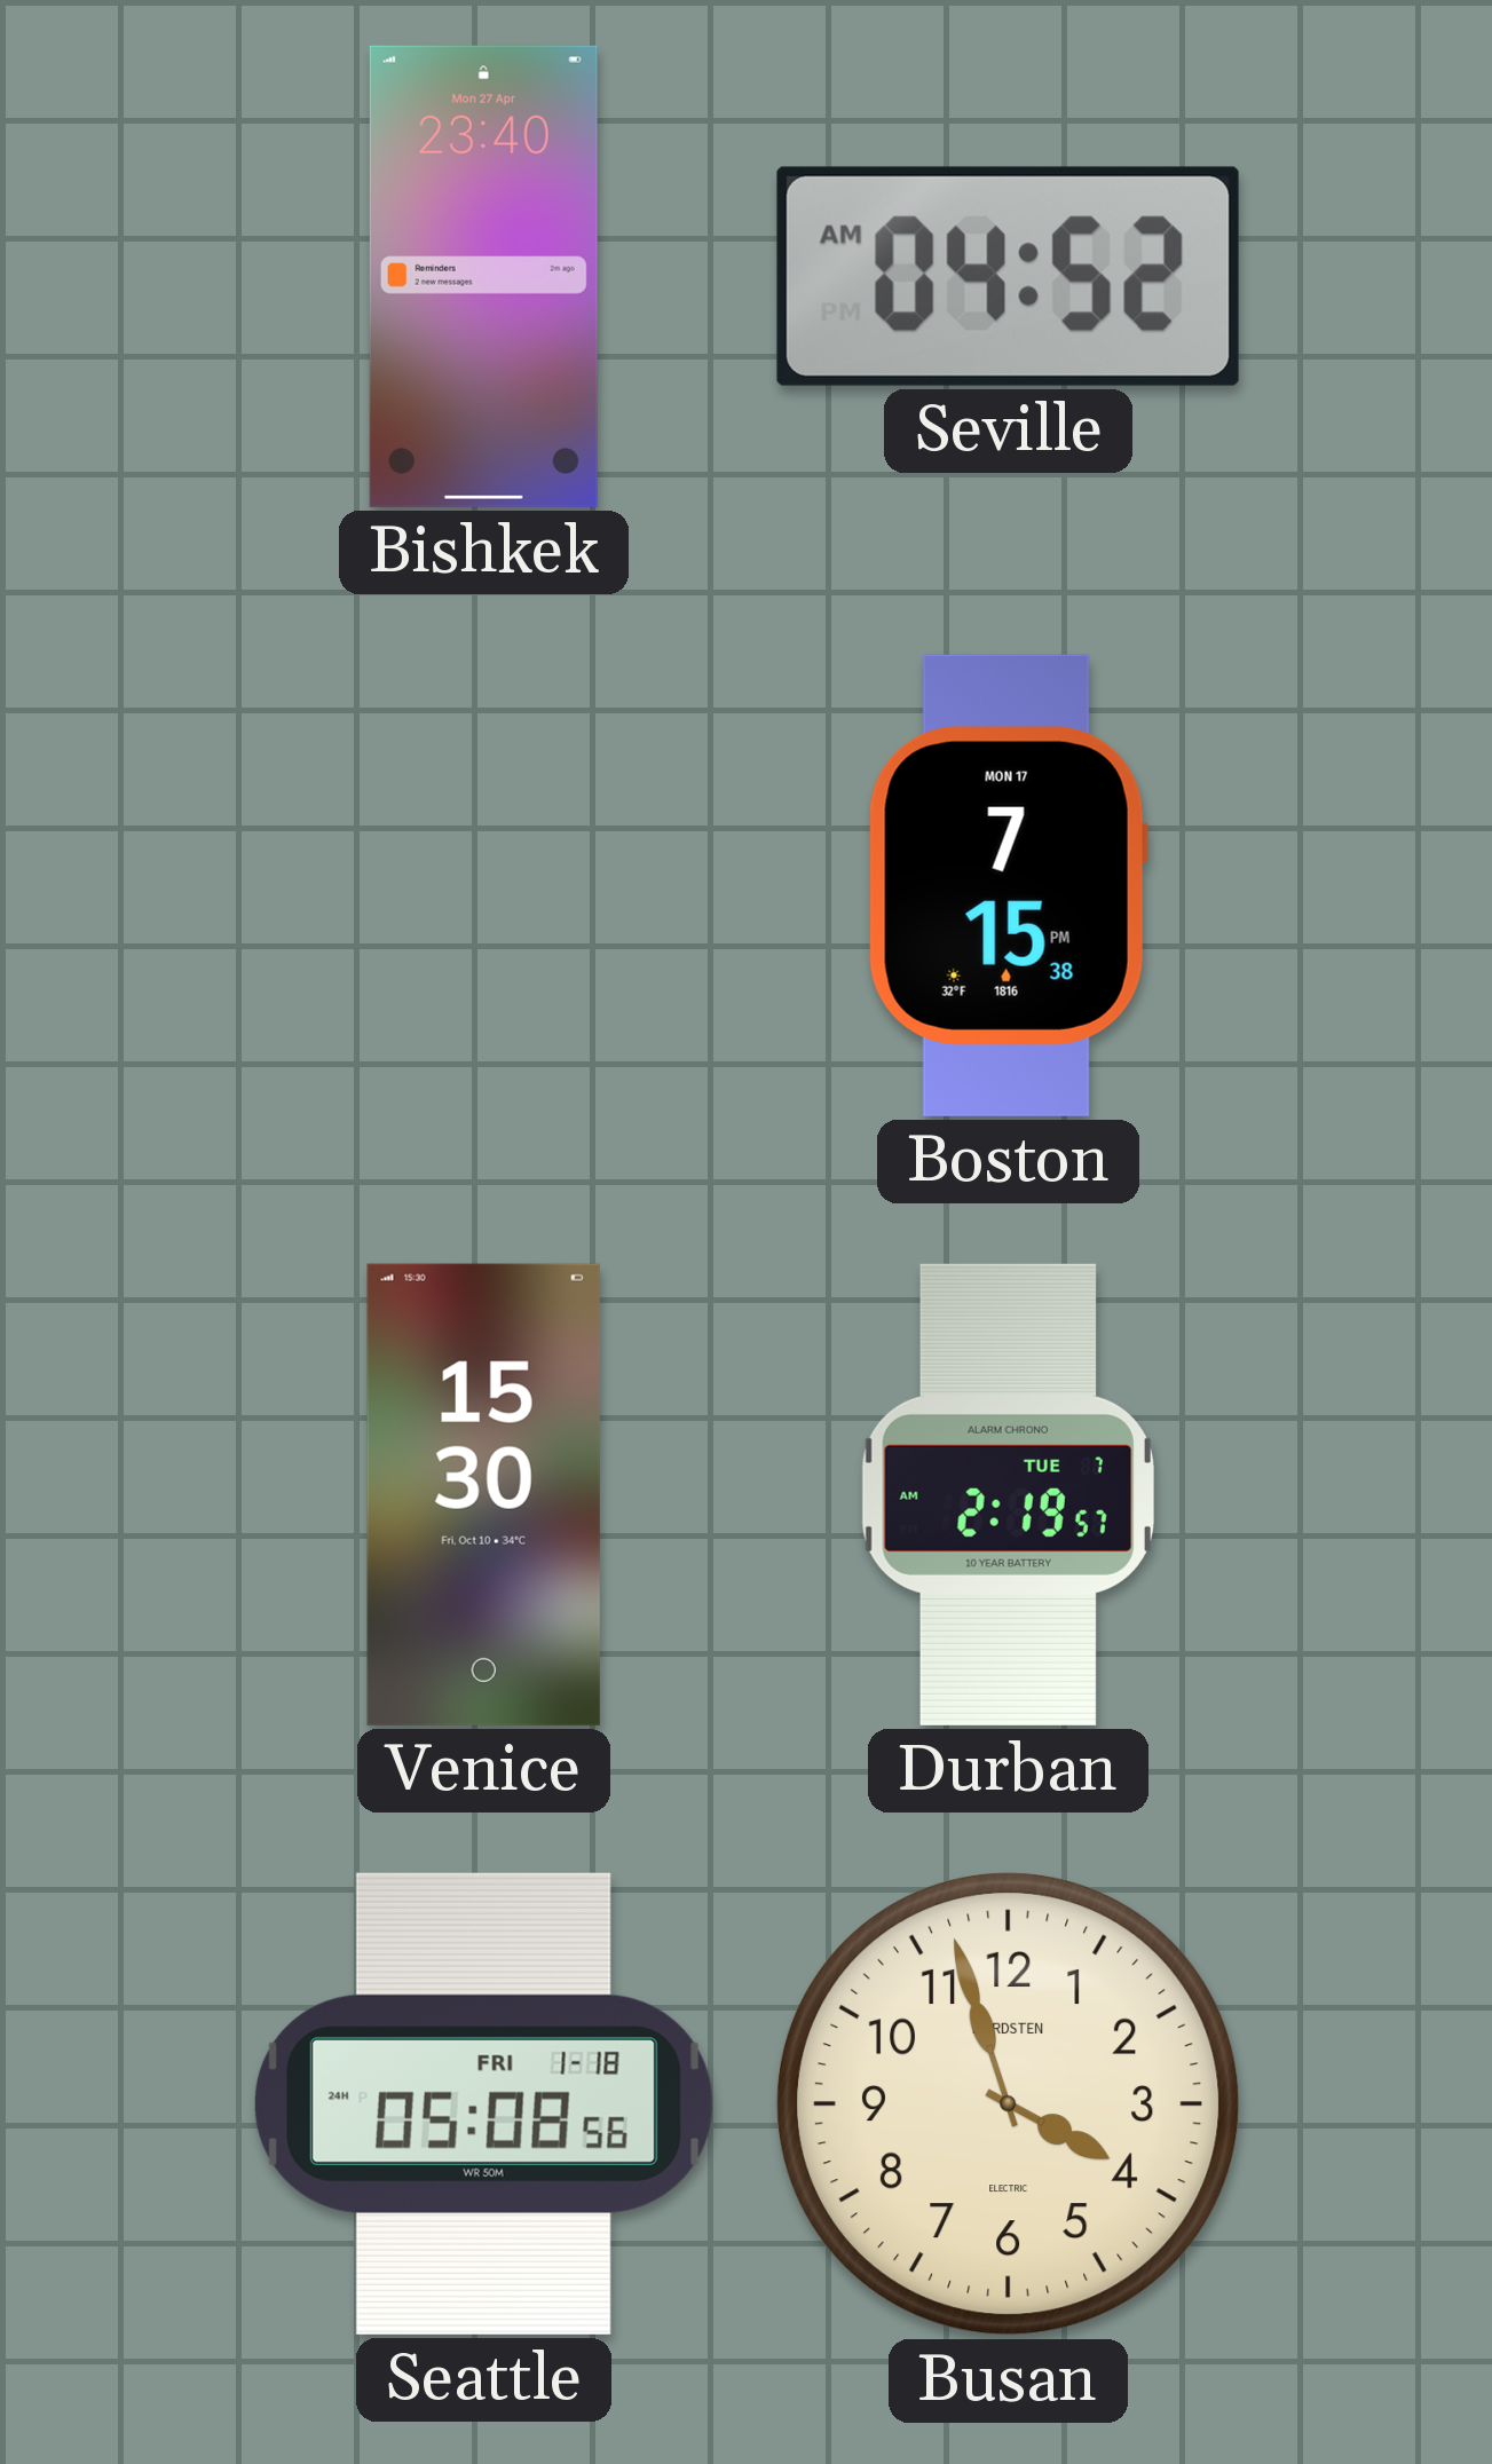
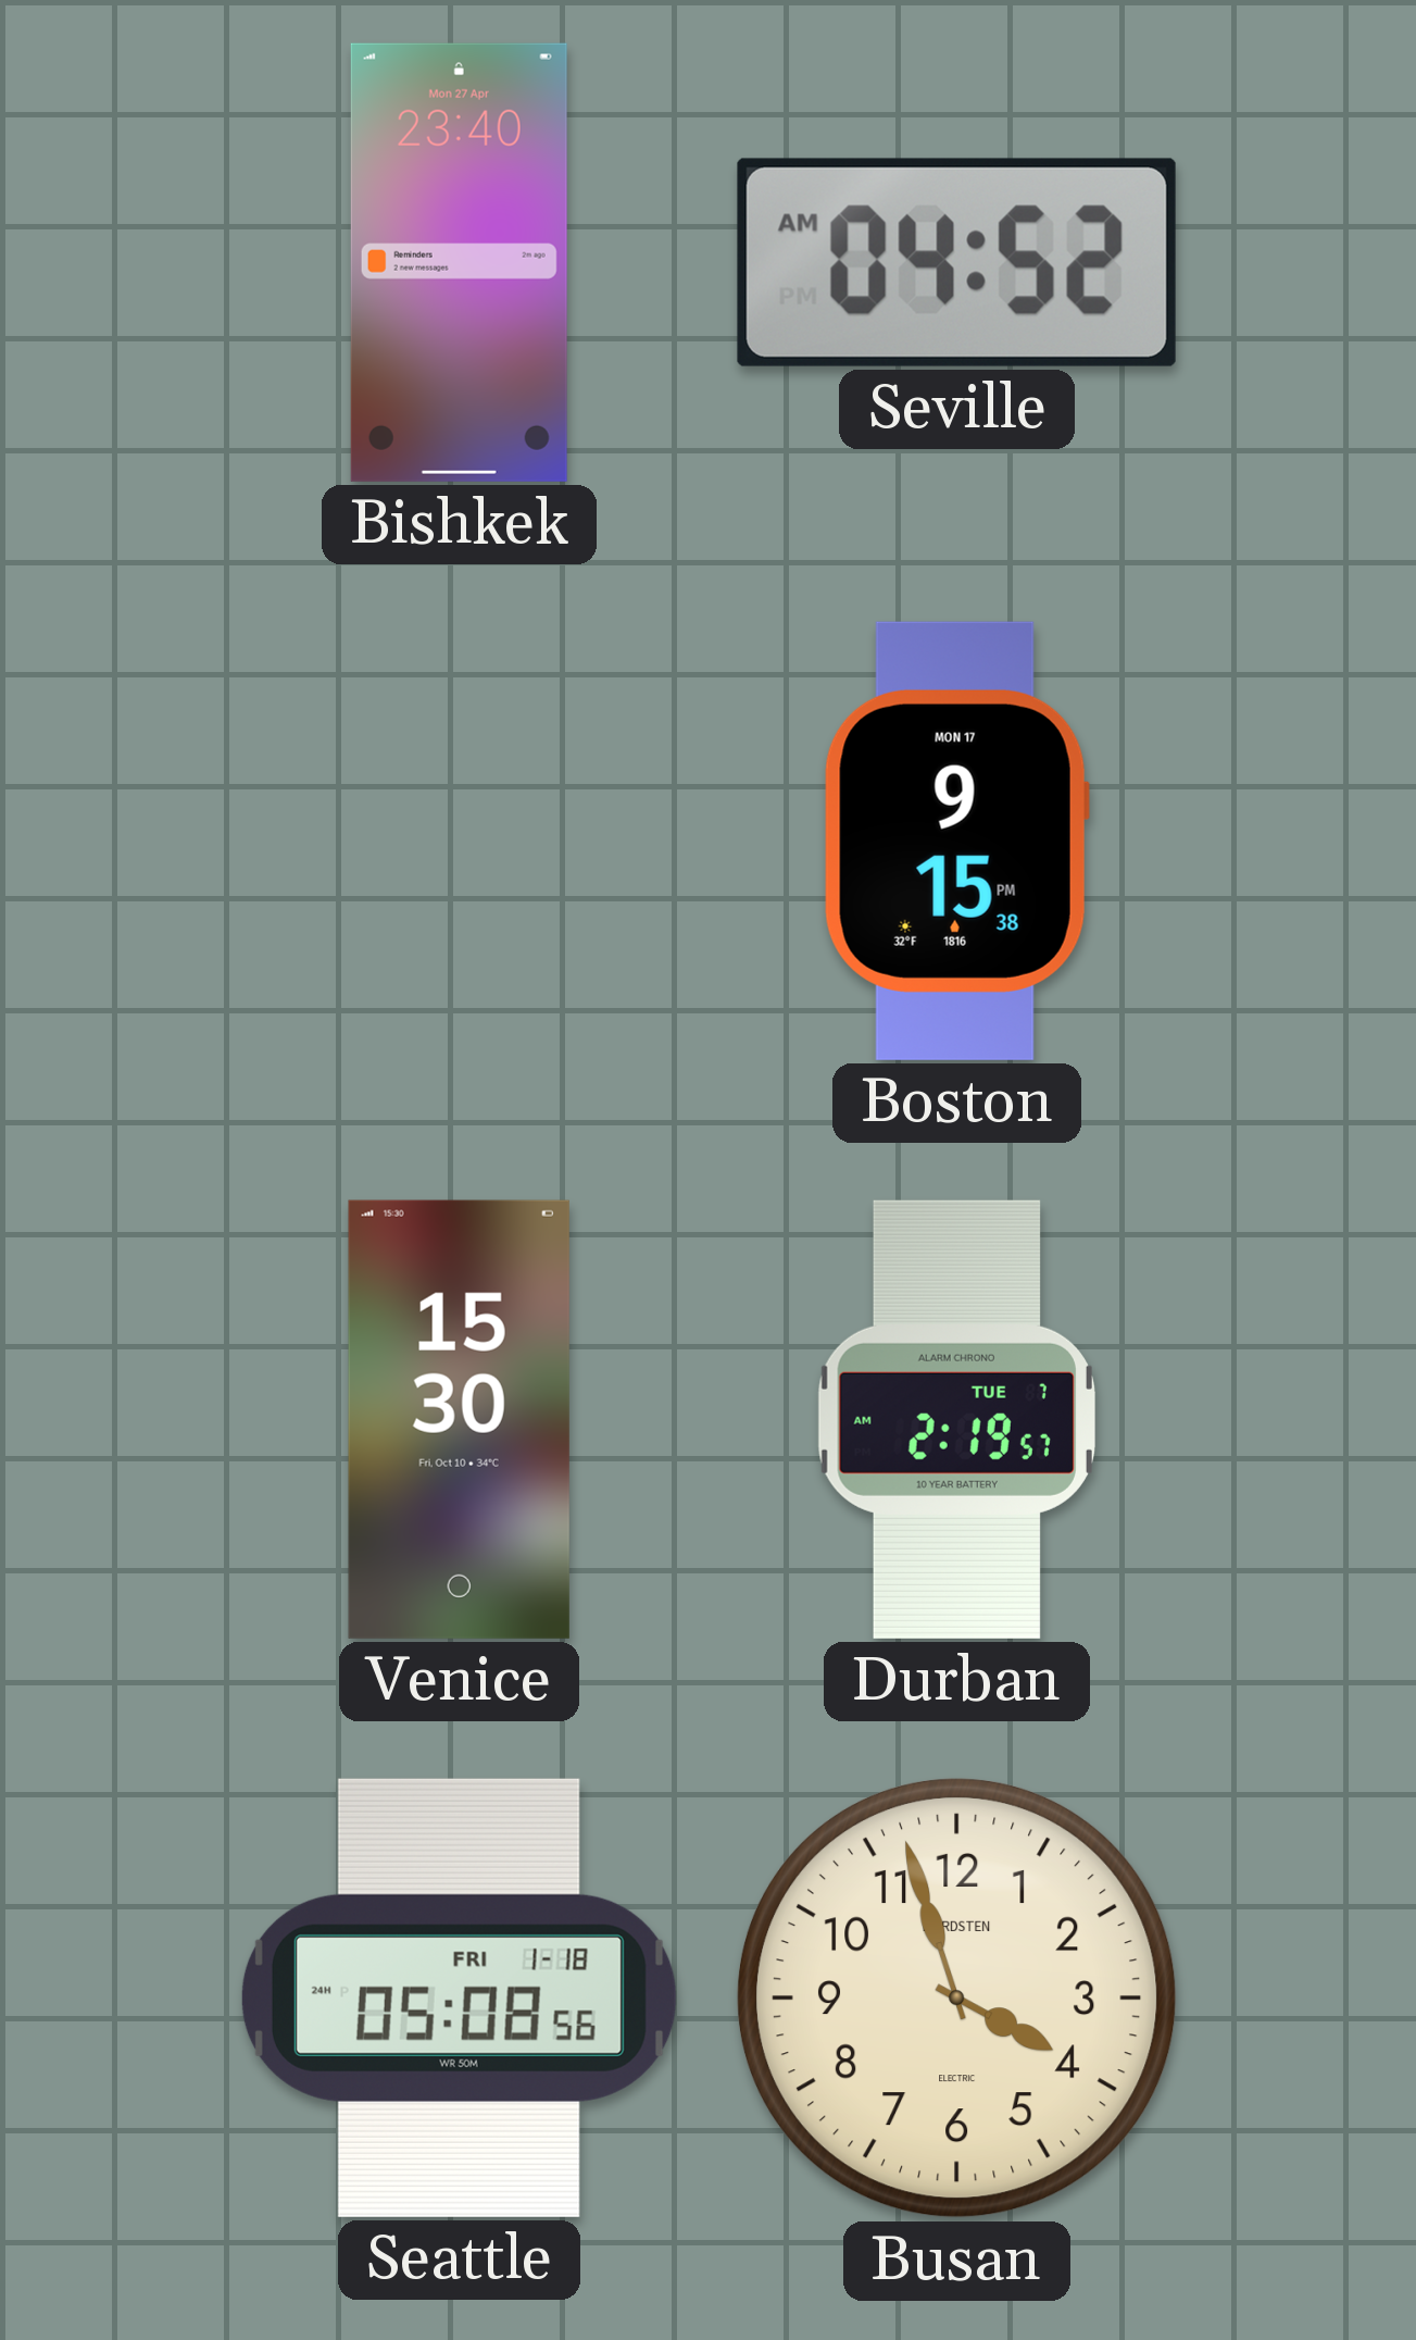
Boston: 7:15 -> 9:15 (956, 841)
